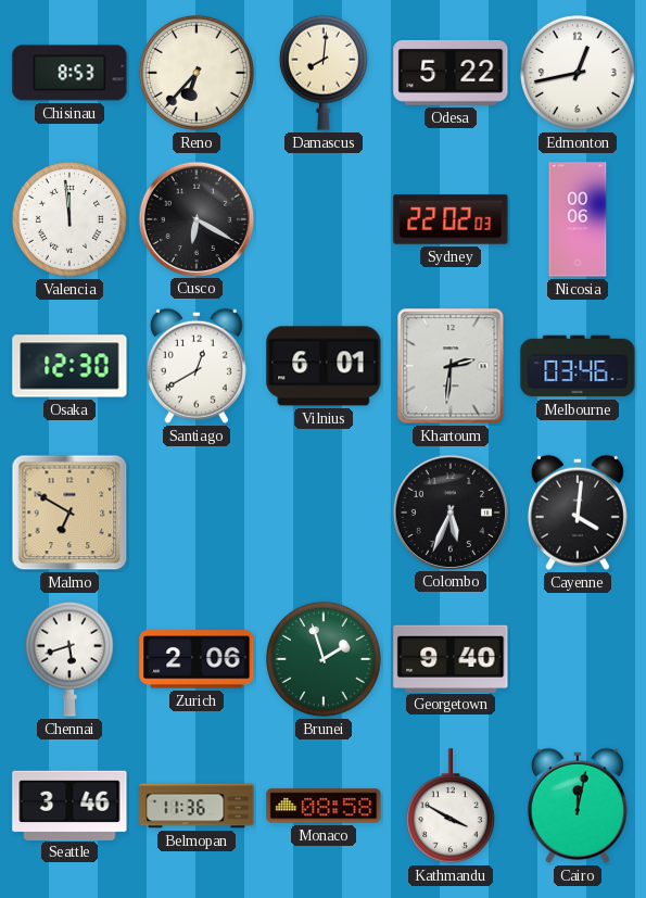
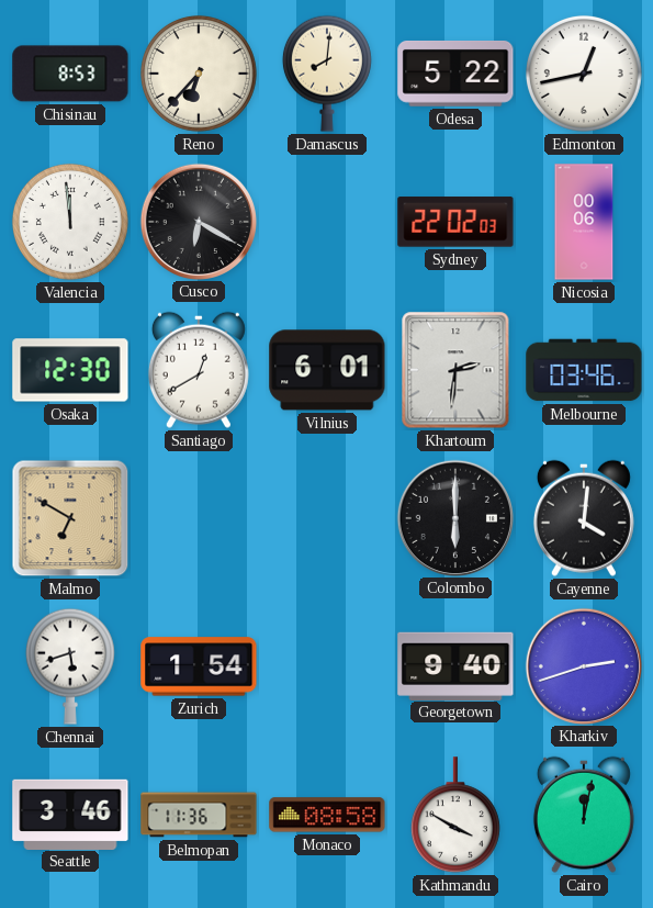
Colombo: 5:34 -> 6:00 (454, 517)
Zurich: 2:06 -> 1:54 (199, 666)
Brunei: 1:57 -> none (324, 659)
Kharkiv: none -> 2:42 (583, 665)
